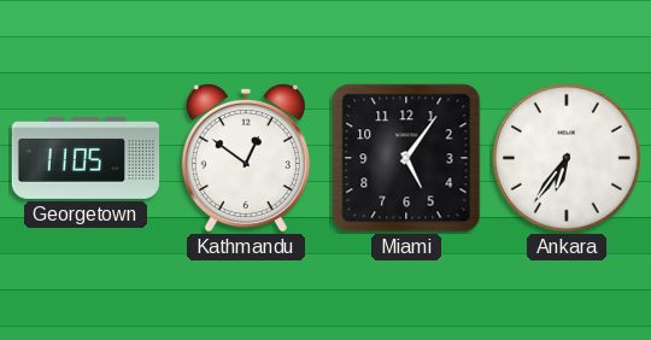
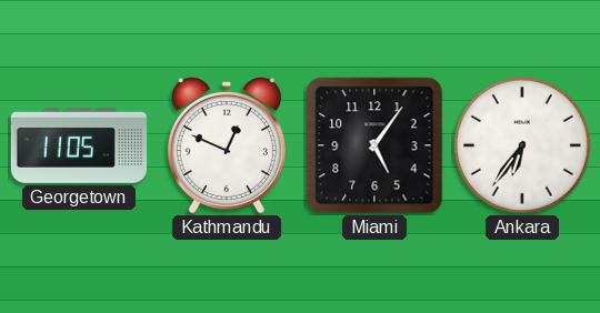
Kathmandu: 12:51 -> 12:49 (227, 145)
